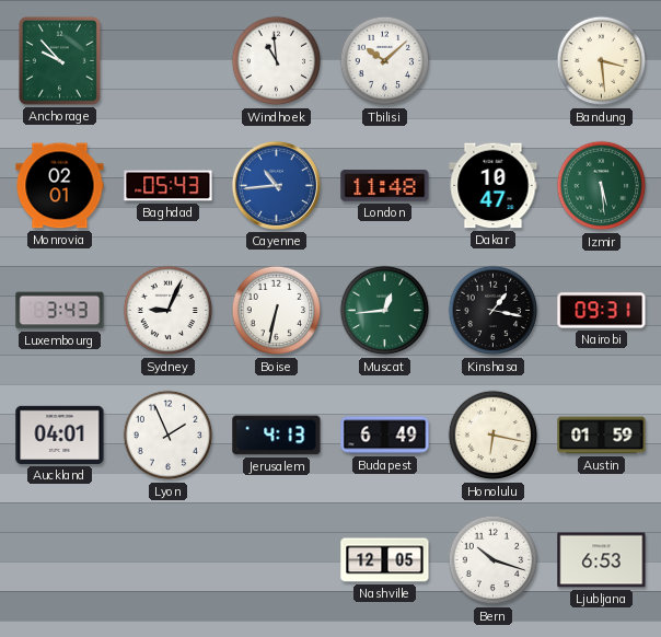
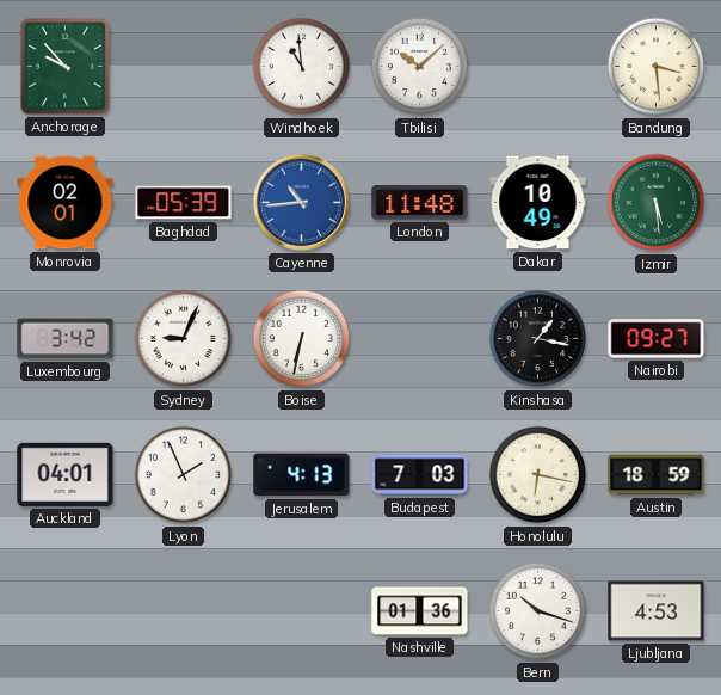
Baghdad: 05:43 -> 05:39 (184, 203)
Dakar: 10:47 -> 10:49 (538, 203)
Luxembourg: 3:43 -> 3:42 (66, 339)
Muscat: 12:44 -> none (385, 311)
Nairobi: 09:31 -> 09:27 (657, 339)
Budapest: 6:49 -> 7:03 (420, 475)
Austin: 01:59 -> 18:59 (657, 475)
Nashville: 12:05 -> 01:36 (420, 611)
Ljubljana: 6:53 -> 4:53 (657, 611)
